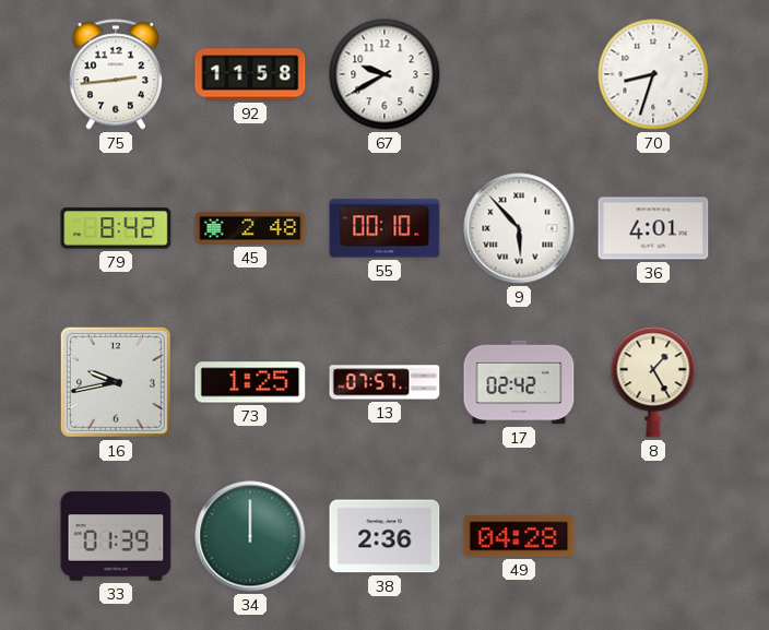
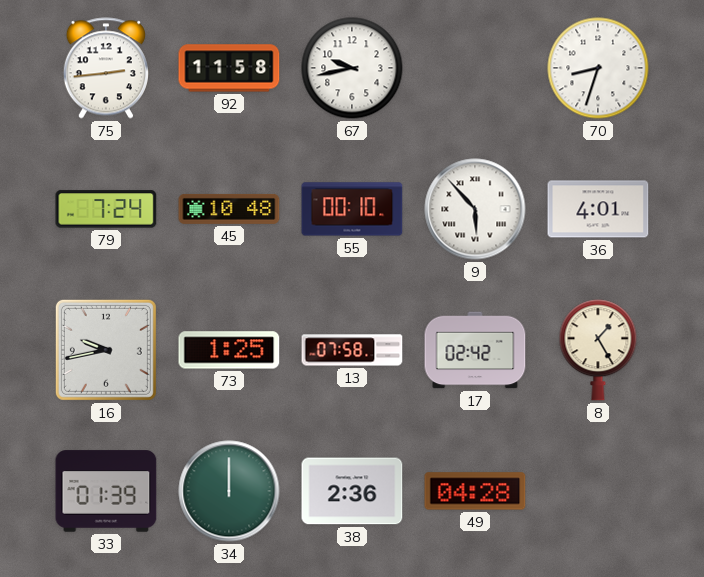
67: 9:40 -> 9:43 (352, 68)
79: 8:42 -> 7:24 (106, 209)
45: 2:48 -> 10:48 (229, 209)
13: 07:57 -> 07:58 (352, 350)
